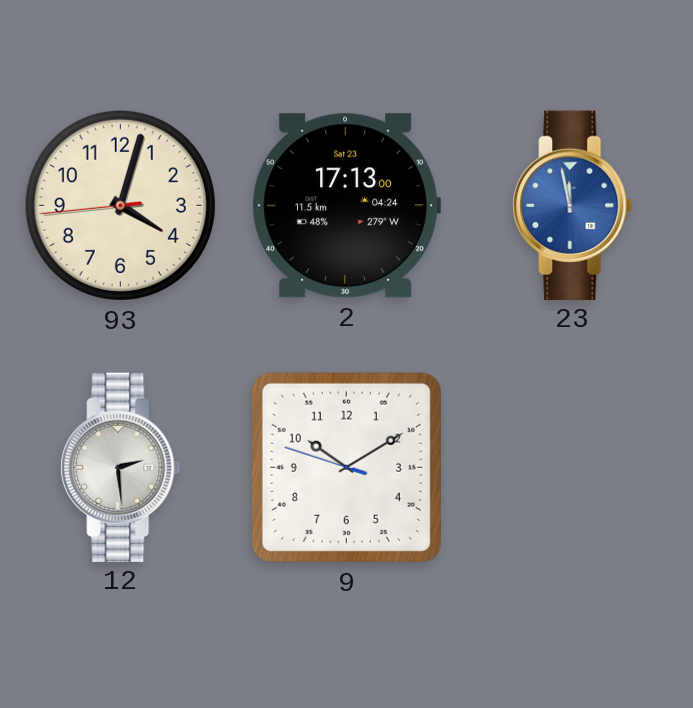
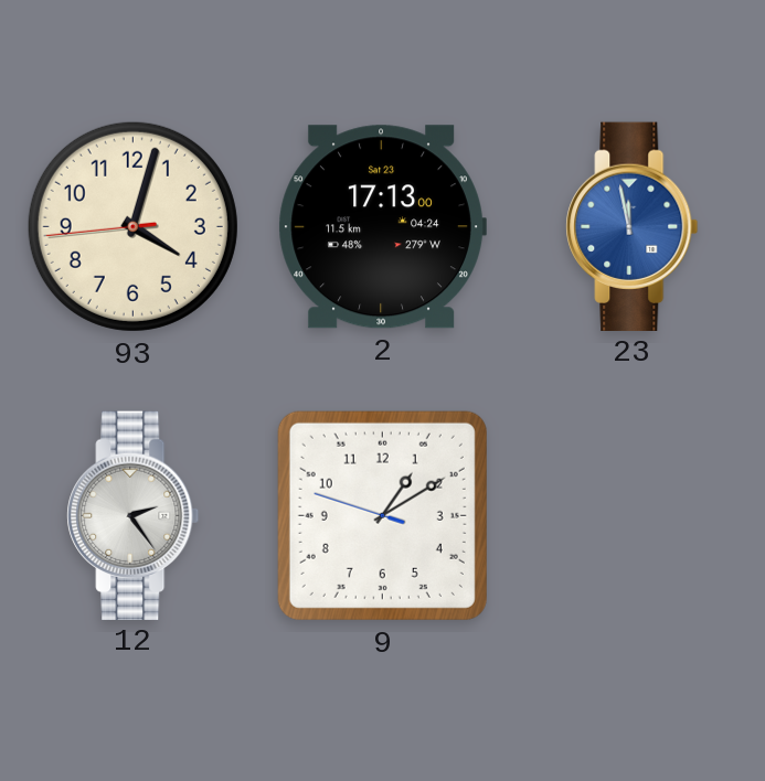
12: 2:29 -> 2:24 (134, 515)
9: 10:09 -> 1:09 (382, 515)
